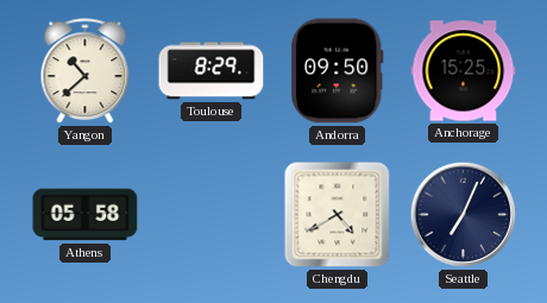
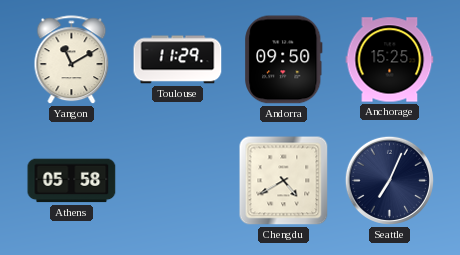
Yangon: 10:38 -> 11:10 (72, 60)
Toulouse: 8:29 -> 11:29 (178, 60)
